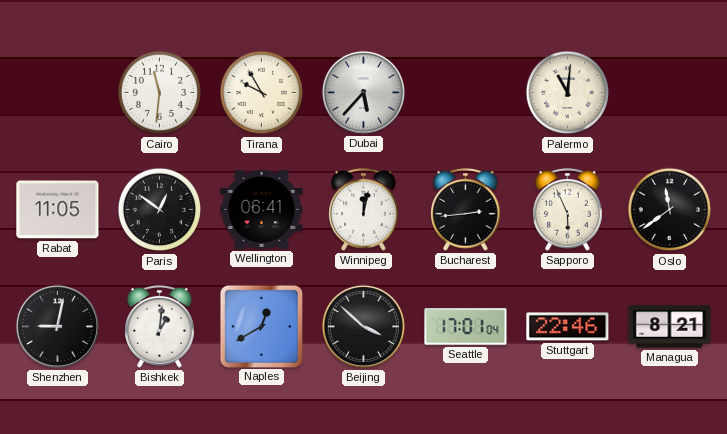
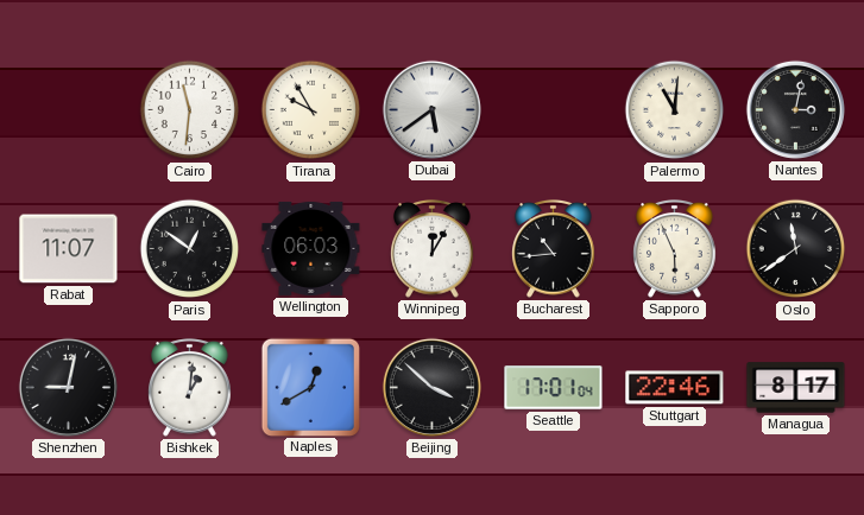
Dubai: 5:37 -> 5:39 (431, 109)
Nantes: none -> 3:02 (795, 109)
Rabat: 11:05 -> 11:07 (69, 249)
Wellington: 06:41 -> 06:03 (311, 248)
Winnipeg: 12:02 -> 12:05 (433, 249)
Bucharest: 2:44 -> 10:44 (554, 249)
Managua: 8:21 -> 8:17 (796, 388)
